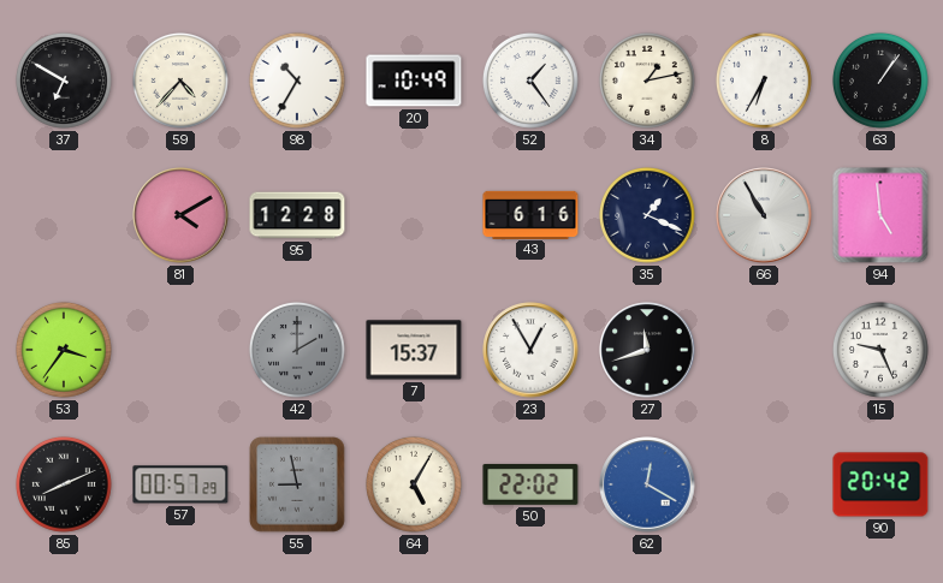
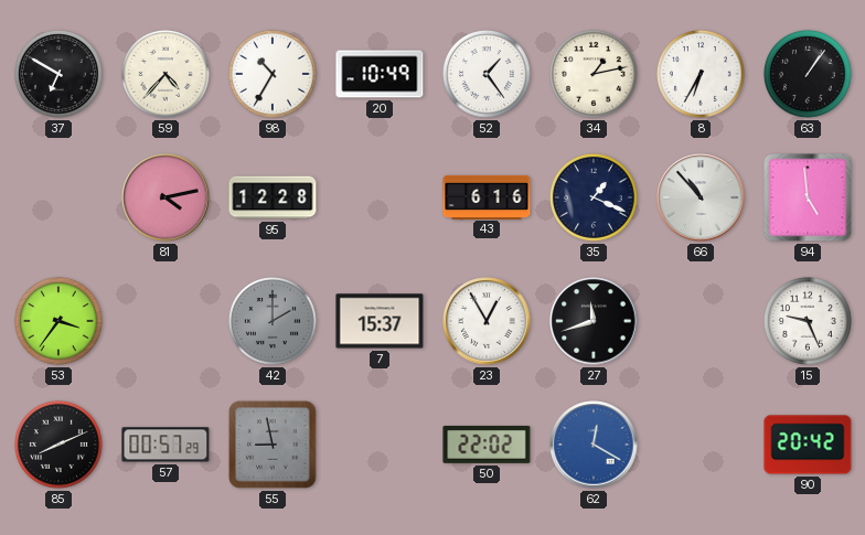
81: 4:10 -> 4:13 (165, 197)
66: 10:55 -> 10:53 (701, 197)
64: 5:05 -> none (414, 484)
